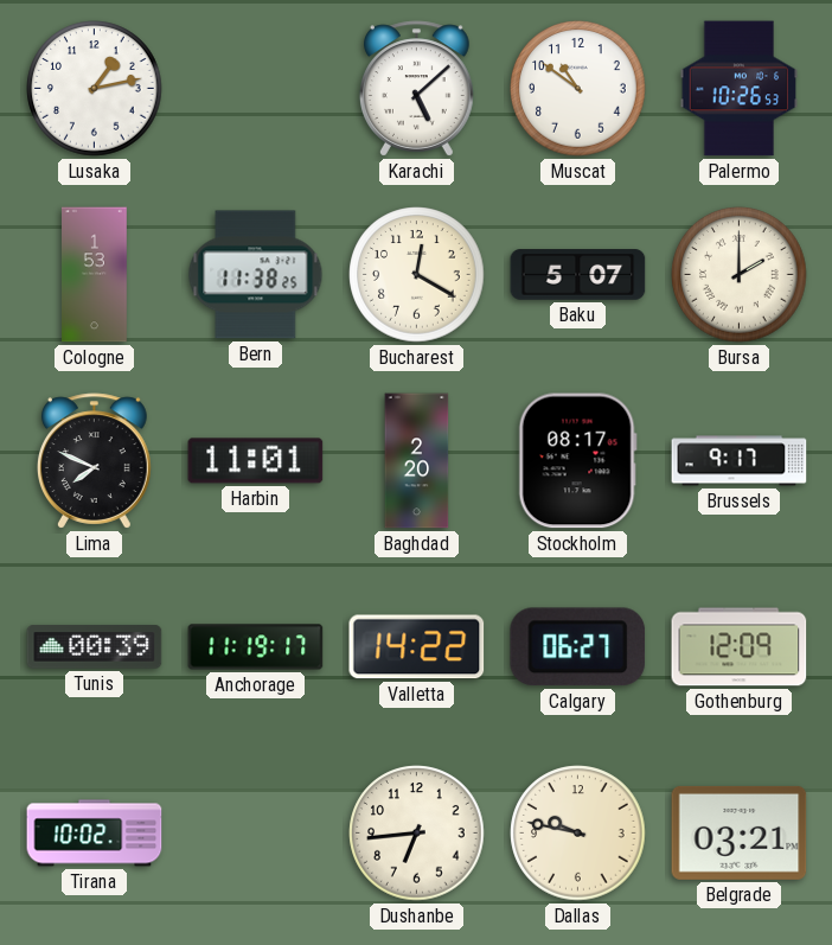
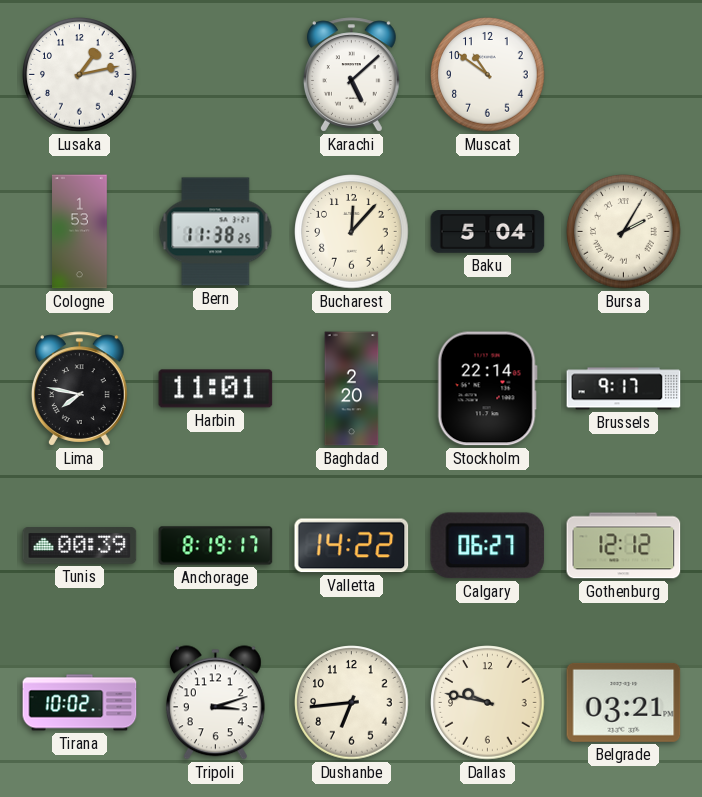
Palermo: 10:26 -> none (740, 89)
Bucharest: 12:20 -> 12:07 (352, 232)
Baku: 5:07 -> 5:04 (488, 232)
Bursa: 2:00 -> 2:05 (624, 232)
Lima: 7:49 -> 7:47 (79, 389)
Stockholm: 08:17 -> 22:14 (487, 389)
Anchorage: 11:19 -> 8:19 (216, 546)
Gothenburg: 12:09 -> 12:12 (624, 546)
Tripoli: none -> 3:12 (215, 703)
